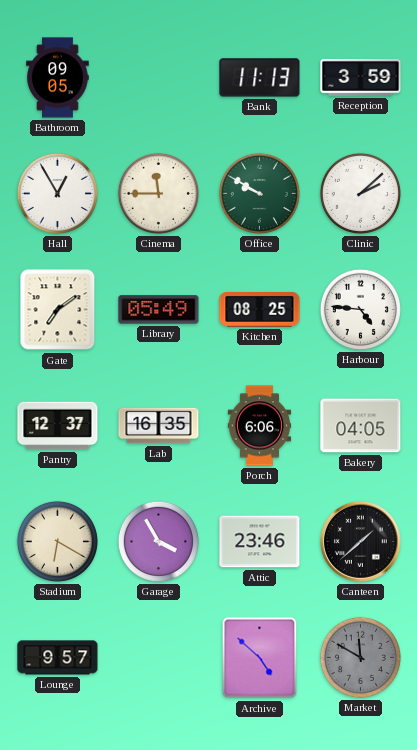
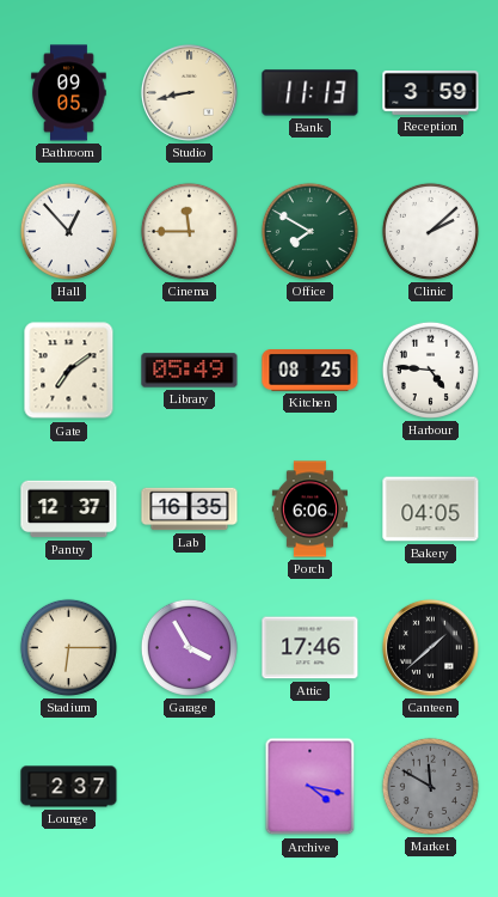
Studio: none -> 8:43 (189, 92)
Hall: 12:55 -> 12:53 (68, 231)
Office: 9:50 -> 7:50 (309, 231)
Stadium: 6:20 -> 6:15 (68, 647)
Attic: 23:46 -> 17:46 (311, 648)
Lounge: 9:57 -> 2:37 (69, 787)
Archive: 4:52 -> 4:17 (311, 787)
